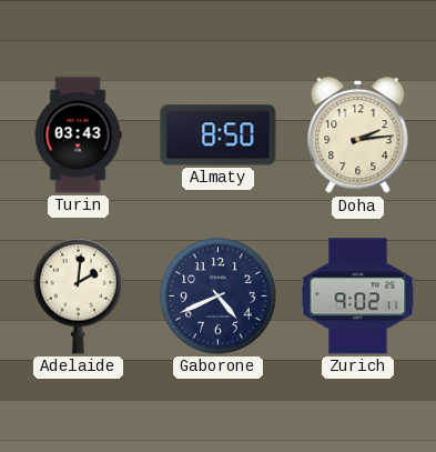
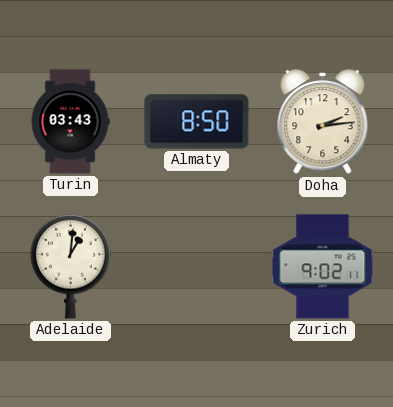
Adelaide: 2:01 -> 1:01 (71, 266)
Gaborone: 4:41 -> none (219, 297)
